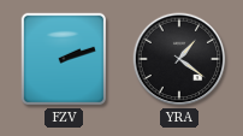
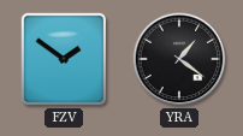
FZV: 2:12 -> 1:51 (64, 59)
